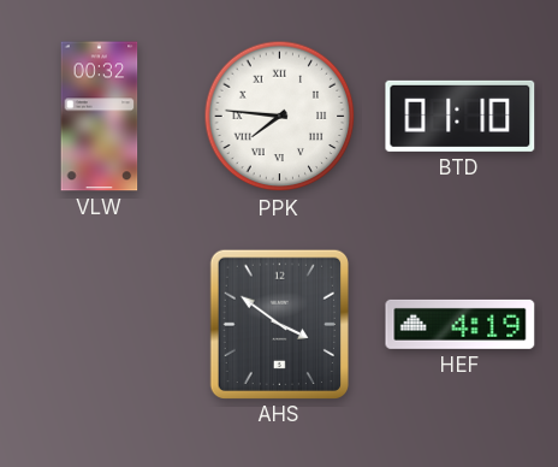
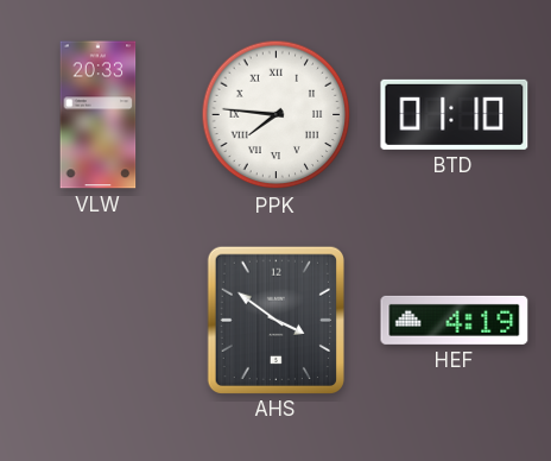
VLW: 00:32 -> 20:33 (99, 115)
